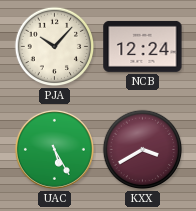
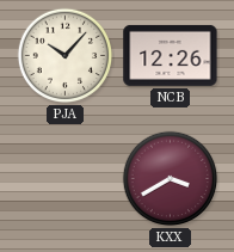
NCB: 12:24 -> 12:26 (171, 55)
UAC: 5:25 -> none (54, 149)
